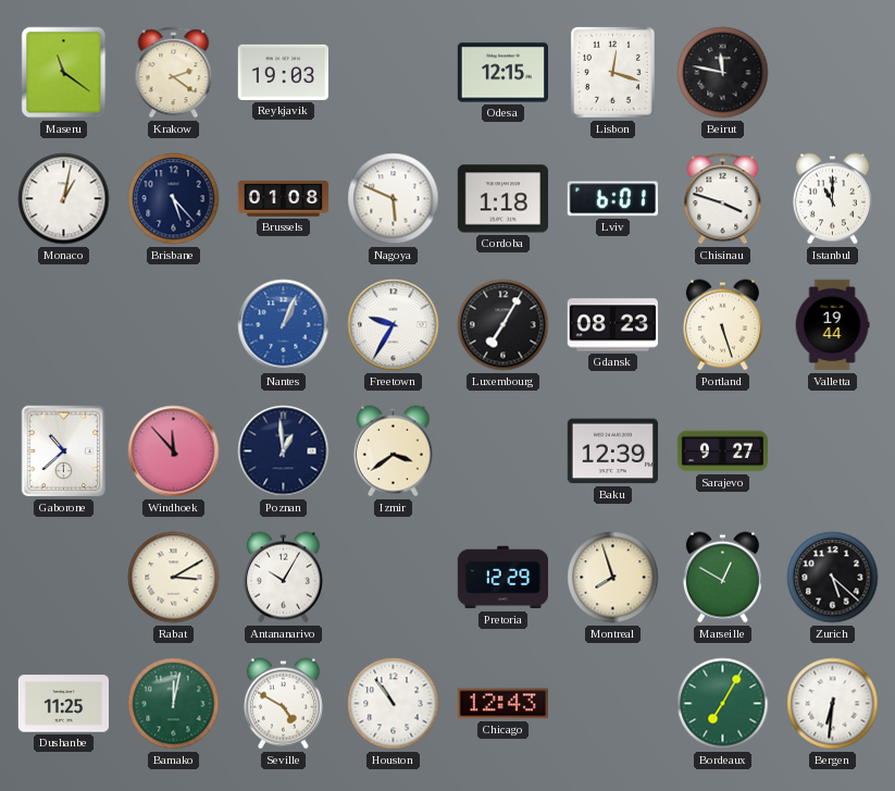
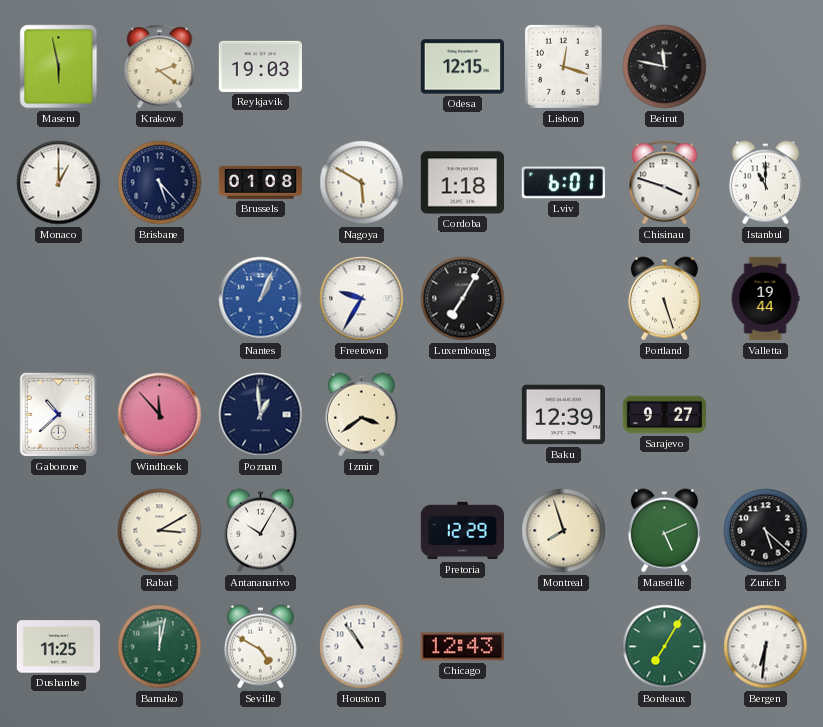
Maseru: 11:21 -> 5:58 (59, 67)
Monaco: 1:02 -> 1:00 (59, 183)
Nagoya: 5:49 -> 5:50 (362, 183)
Gdansk: 08:23 -> none (612, 325)
Marseille: 12:50 -> 5:11 (664, 531)
